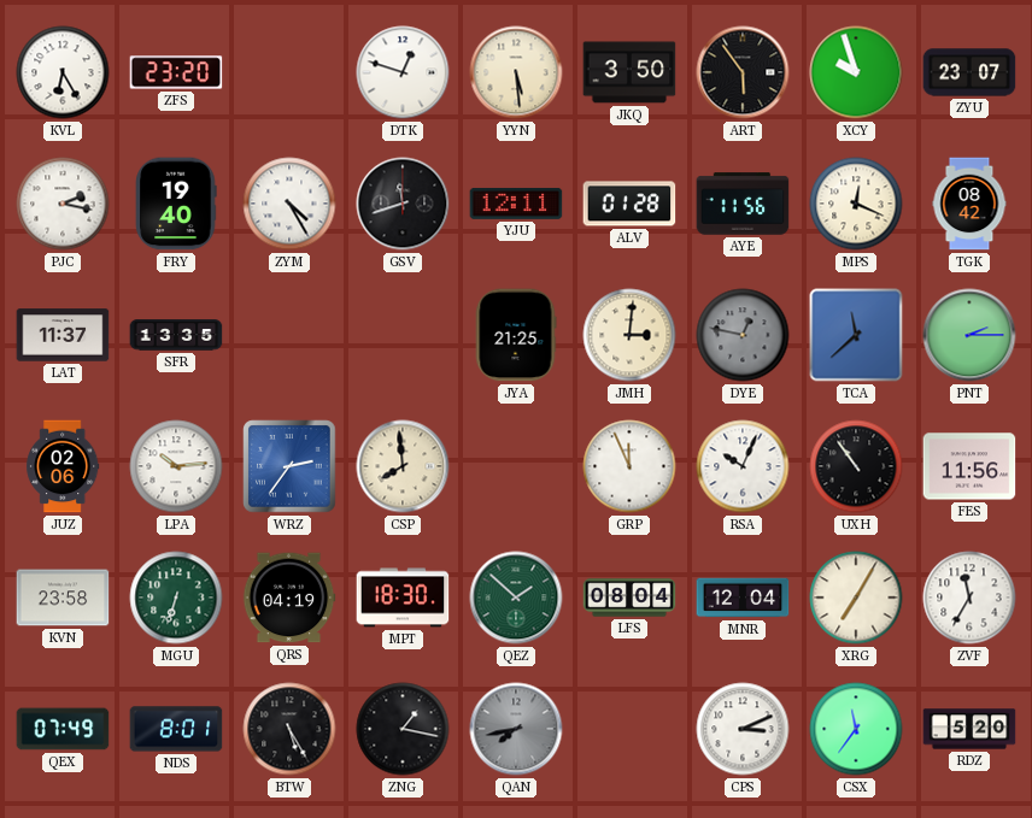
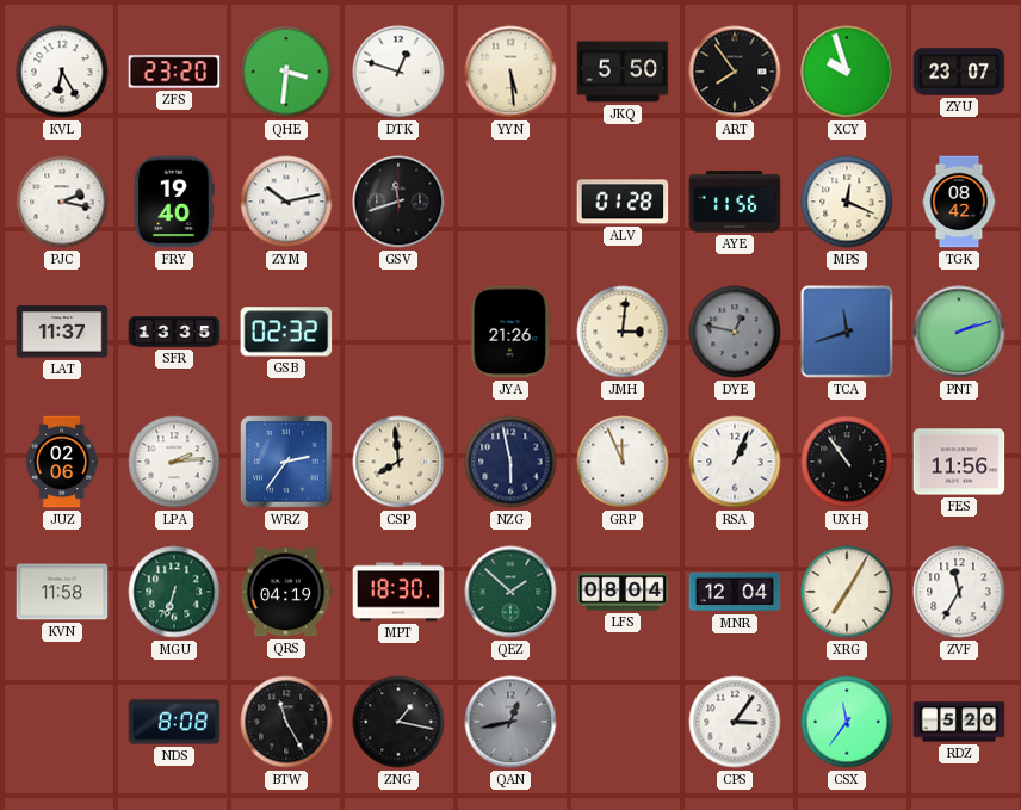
QHE: none -> 3:31 (286, 72)
JKQ: 3:50 -> 5:50 (623, 72)
ART: 5:54 -> 7:54 (735, 72)
ZYM: 4:25 -> 10:13 (286, 202)
YJU: 12:11 -> none (516, 204)
GSB: none -> 02:32 (286, 332)
JYA: 21:25 -> 21:26 (510, 332)
TCA: 11:38 -> 11:42 (847, 332)
PNT: 2:15 -> 2:12 (959, 332)
LPA: 10:14 -> 2:14 (174, 462)
NZG: none -> 5:58 (510, 462)
RSA: 10:04 -> 1:04 (735, 462)
KVN: 23:58 -> 11:58 (62, 592)
QEX: 07:49 -> none (63, 729)
NDS: 8:01 -> 8:08 (174, 722)
BTW: 5:25 -> 11:25 (286, 722)
QAN: 7:43 -> 12:43 (510, 722)
CPS: 3:11 -> 3:06 (735, 722)
